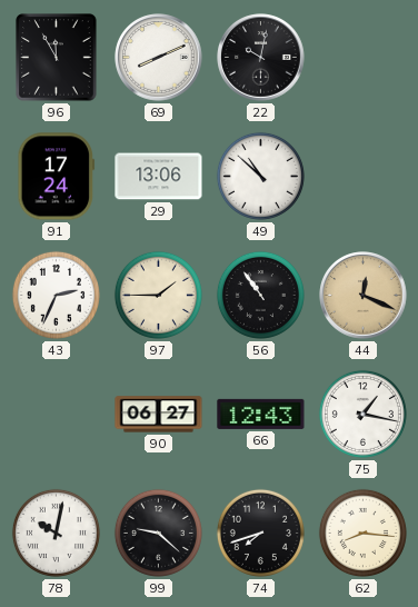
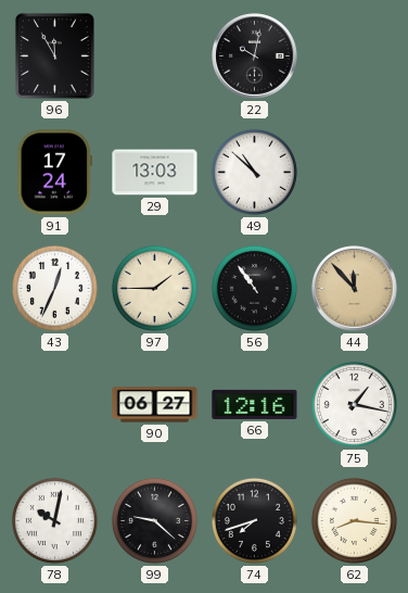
69: 8:11 -> none (159, 58)
29: 13:06 -> 13:03 (155, 173)
43: 2:34 -> 12:34 (54, 288)
44: 12:19 -> 11:53 (355, 289)
66: 12:43 -> 12:16 (255, 404)
